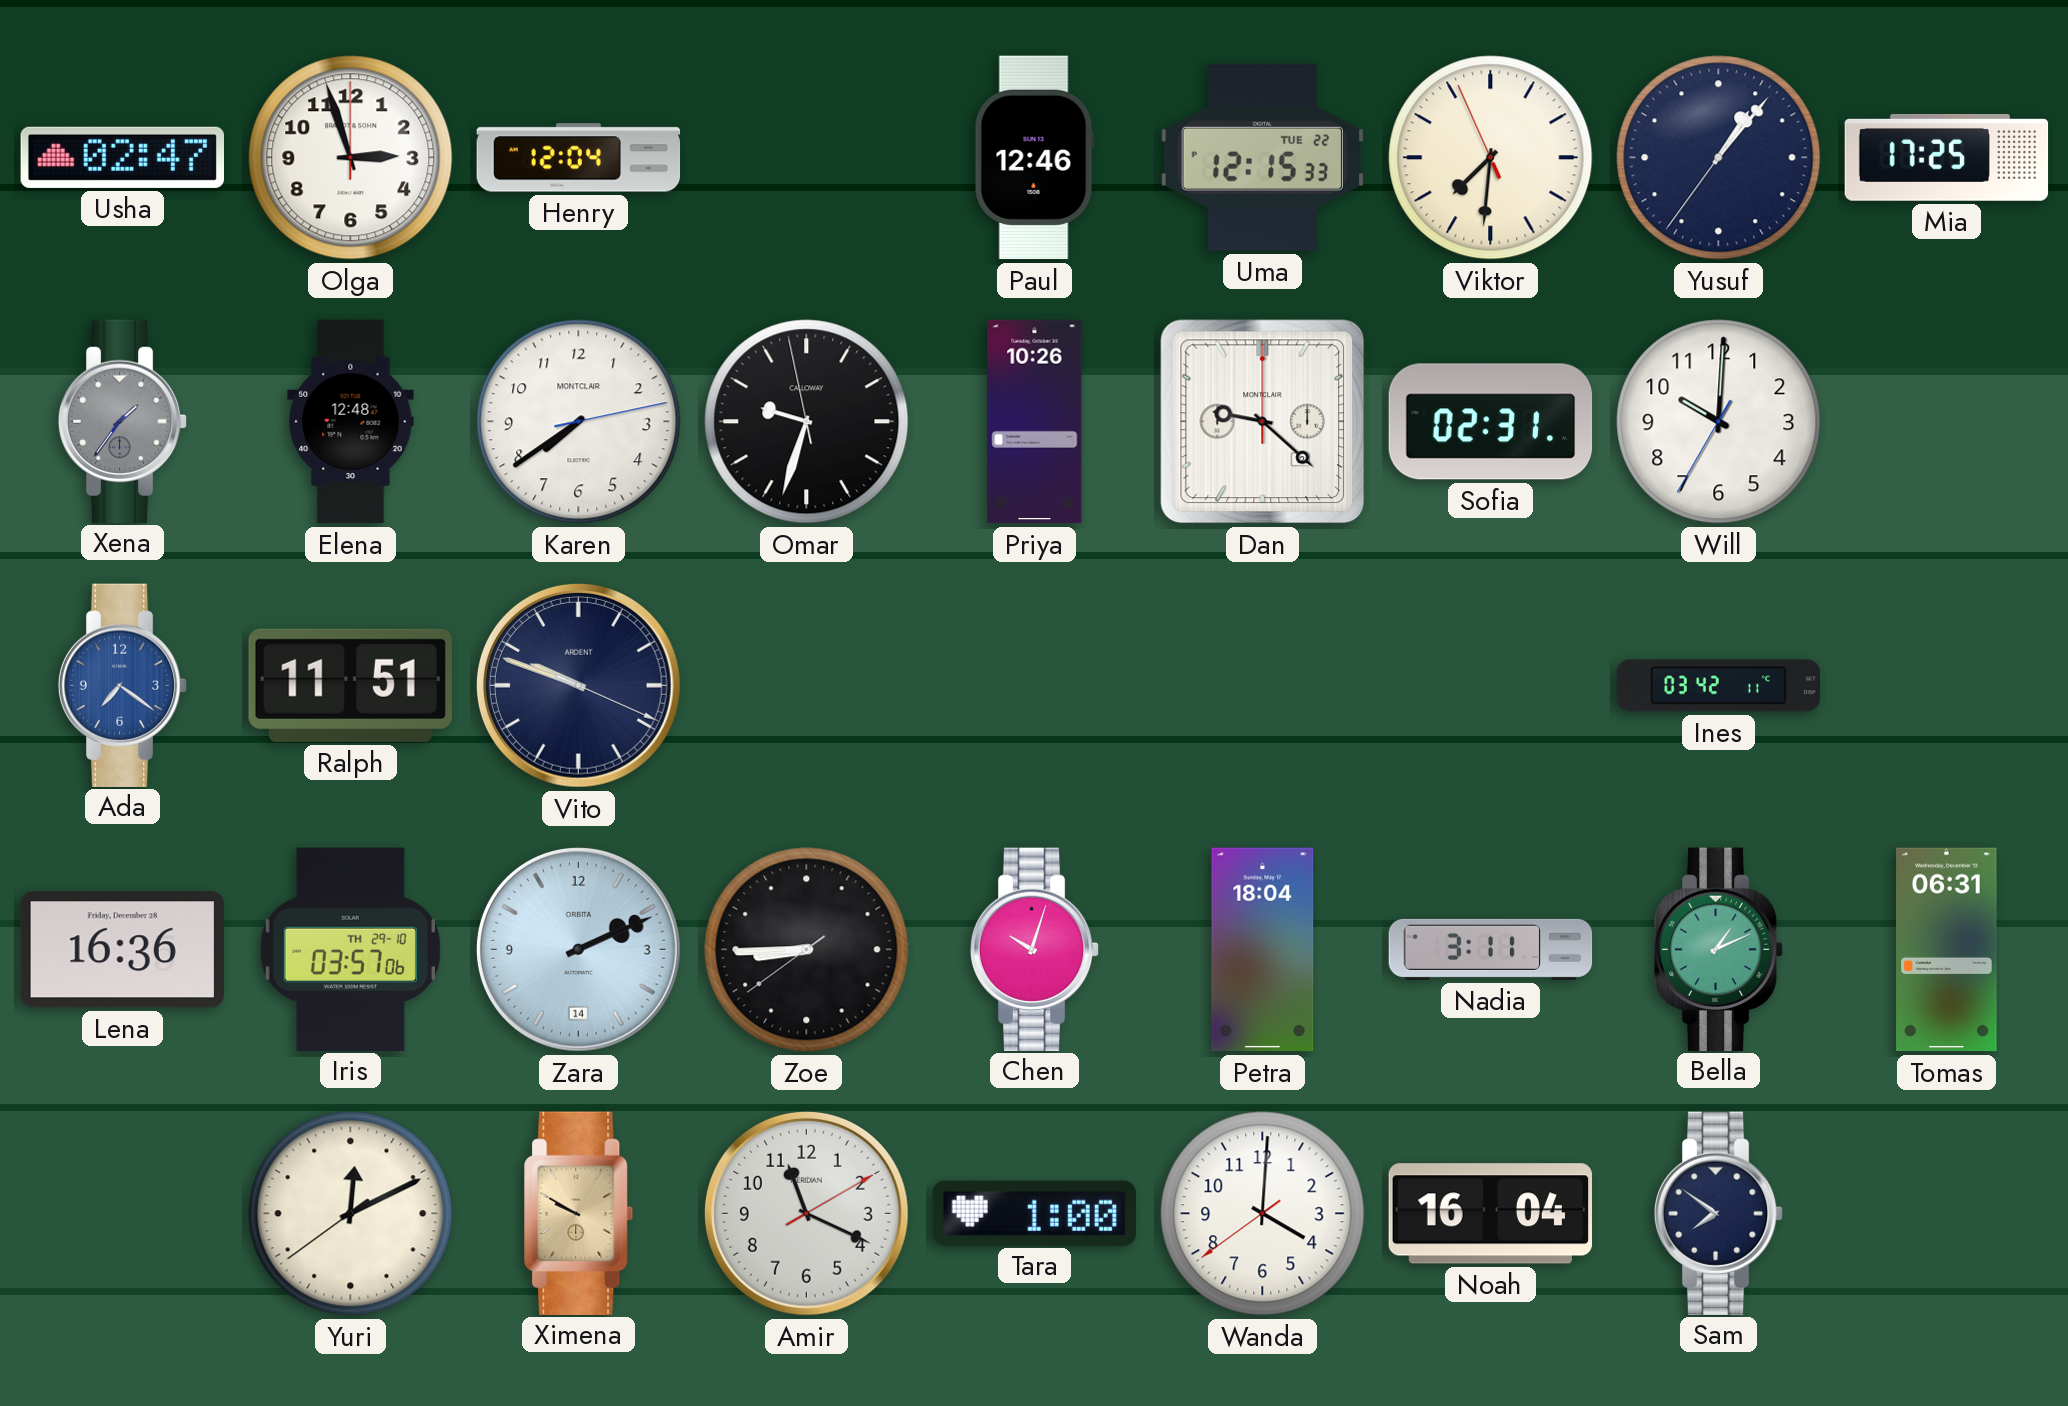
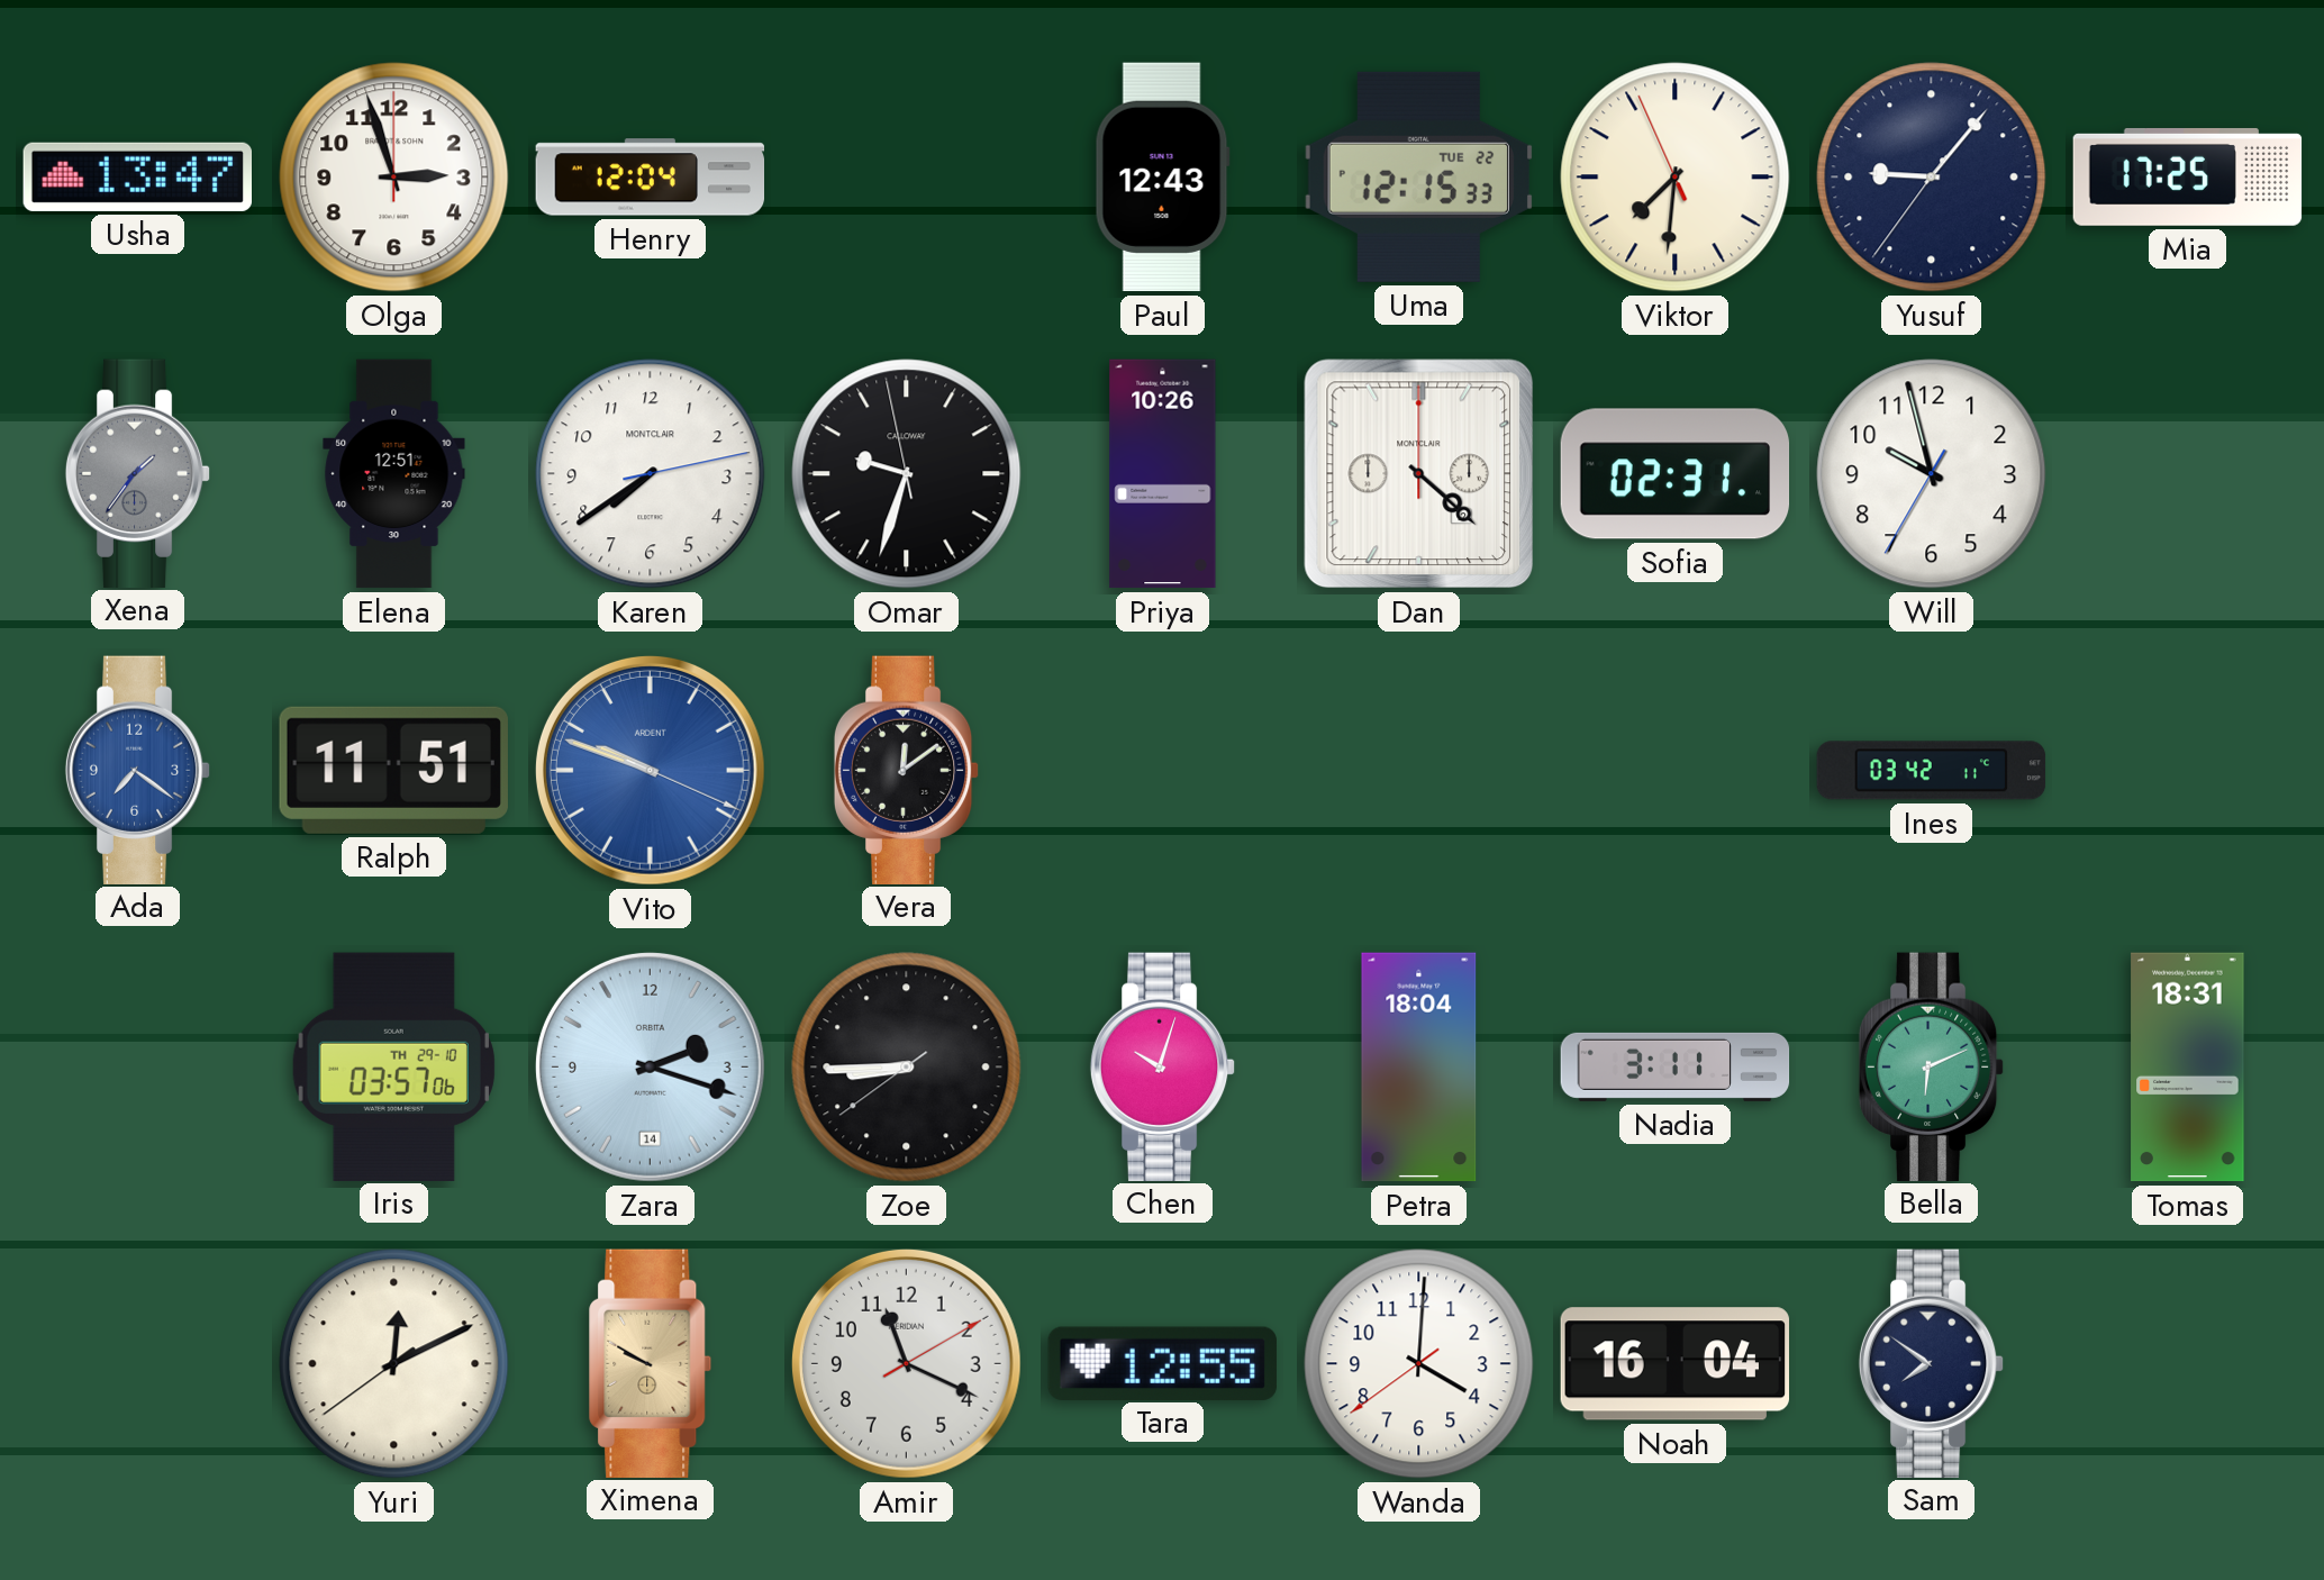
Usha: 02:47 -> 13:47 (137, 176)
Paul: 12:46 -> 12:43 (1162, 178)
Yusuf: 1:06 -> 9:06 (1932, 178)
Elena: 12:48 -> 12:51 (394, 474)
Dan: 9:22 -> 4:22 (1419, 474)
Will: 10:00 -> 9:57 (1932, 474)
Vito dial: navy -> blue (650, 770)
Vera: none -> 12:09 (907, 770)
Lena: 16:36 -> none (122, 950)
Zara: 2:11 -> 2:18 (650, 1066)
Bella: 1:11 -> 6:11 (1932, 1066)
Tomas: 06:31 -> 18:31 (2188, 1068)
Tara: 1:00 -> 12:55 (1162, 1363)
